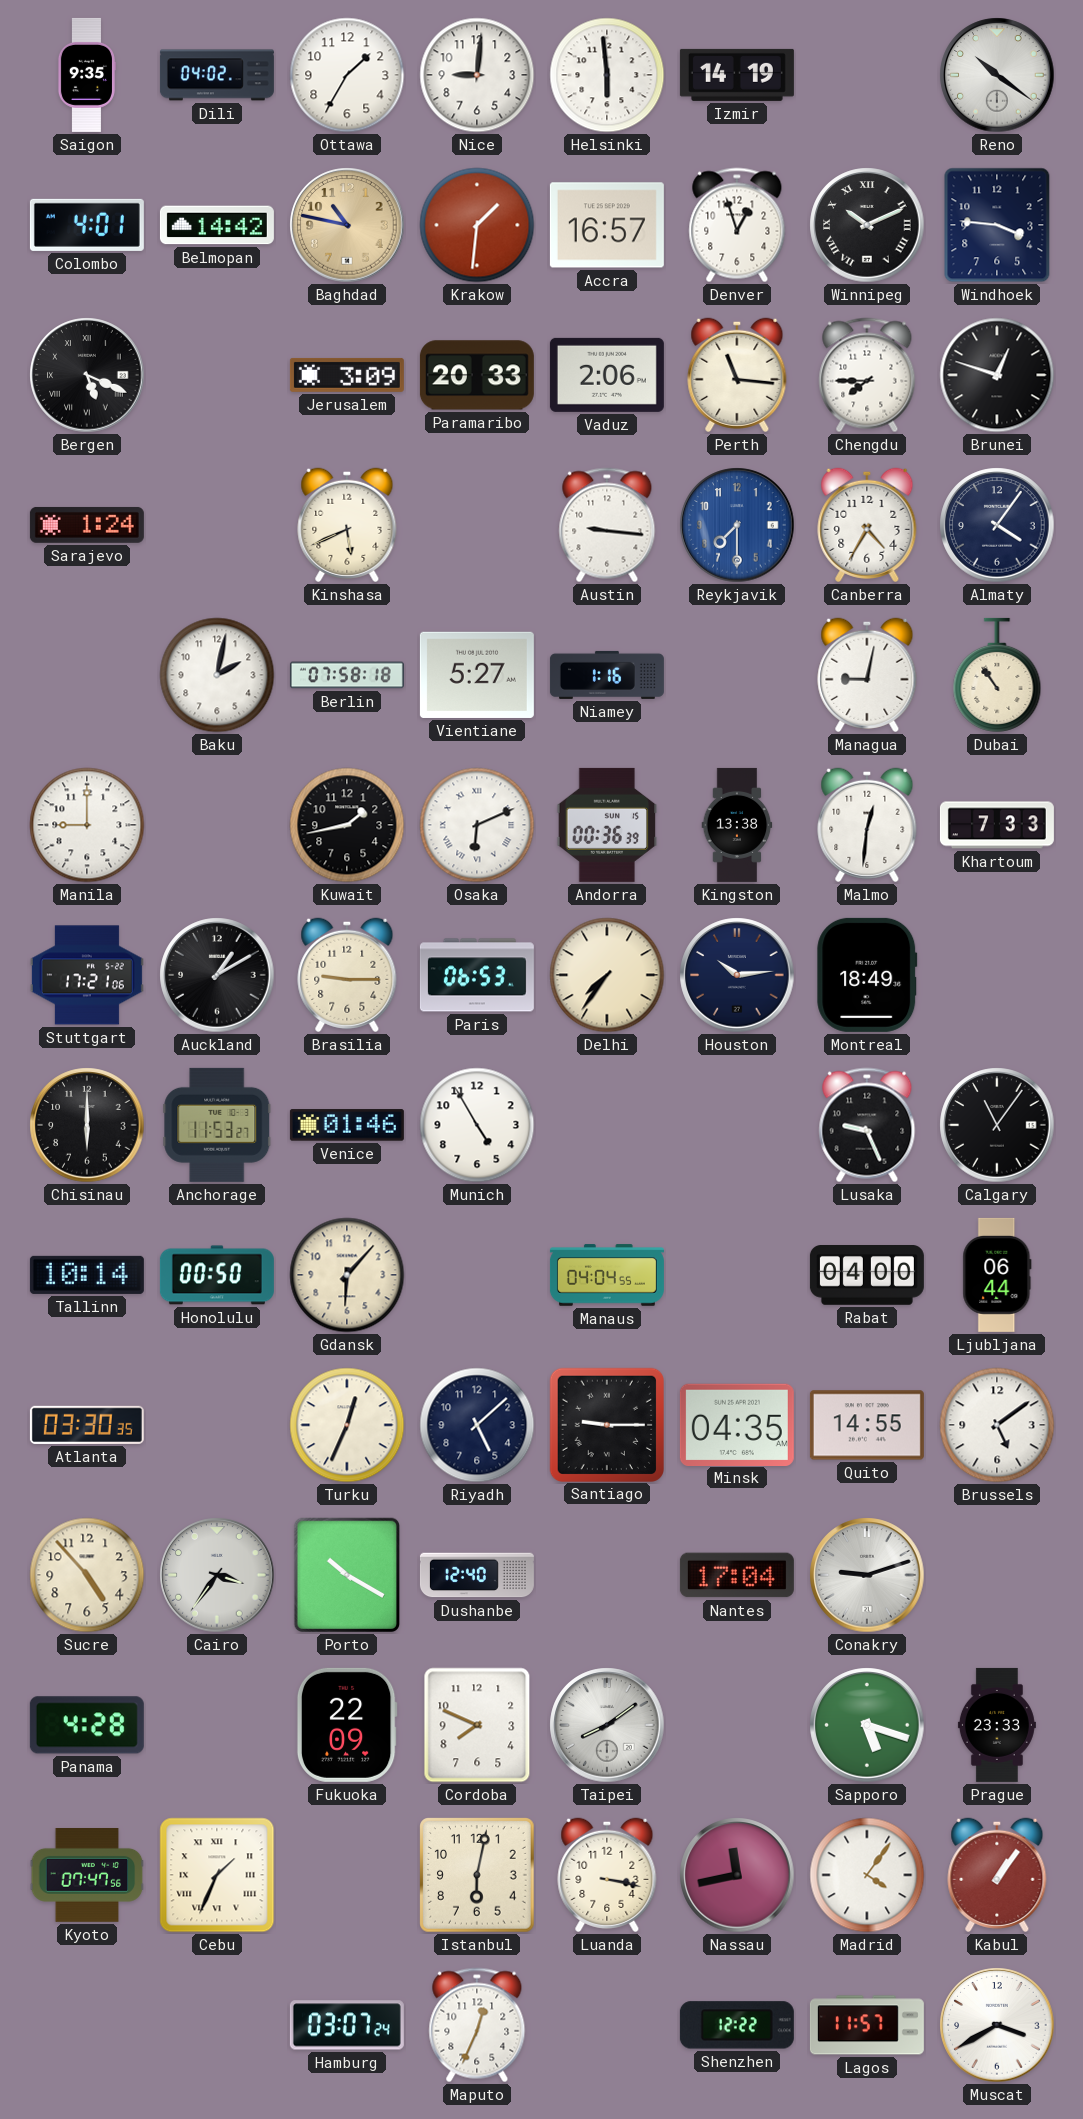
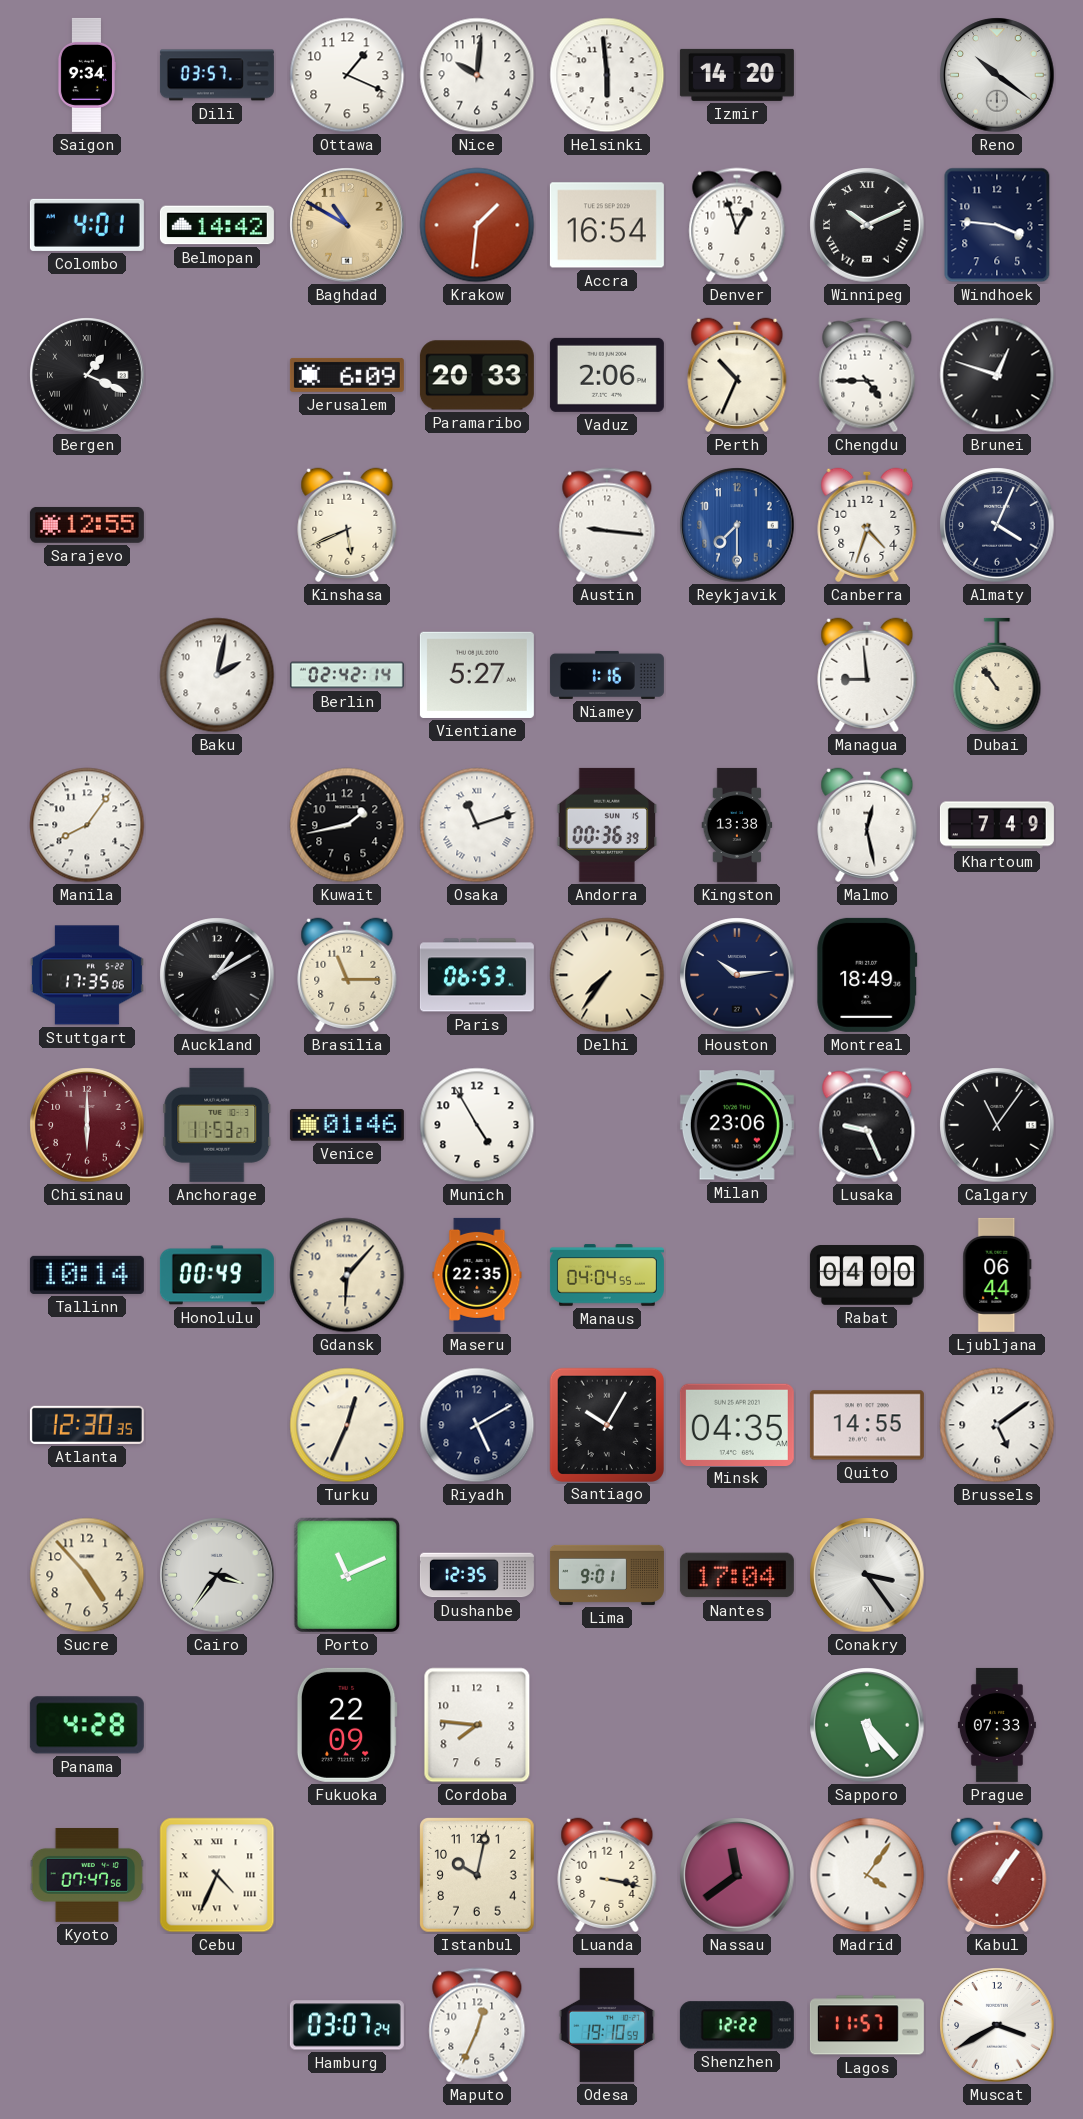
Saigon: 9:35 -> 9:34 (86, 75)
Dili: 04:02 -> 03:57 (217, 75)
Ottawa: 1:35 -> 1:19 (347, 75)
Nice: 9:01 -> 10:01 (477, 75)
Izmir: 14:19 -> 14:20 (737, 75)
Baghdad: 10:47 -> 10:50 (347, 225)
Accra: 16:57 -> 16:54 (607, 225)
Bergen: 5:19 -> 1:19 (87, 375)
Jerusalem: 3:09 -> 6:09 (347, 375)
Perth: 11:16 -> 10:34 (737, 375)
Chengdu: 7:45 -> 4:45 (867, 375)
Sarajevo: 1:24 -> 12:55 (87, 525)
Canberra: 4:35 -> 4:33 (867, 525)
Almaty: 4:06 -> 4:04 (997, 525)
Berlin: 07:58 -> 02:42 (347, 675)
Managua: 9:02 -> 8:59 (867, 675)
Manila: 9:00 -> 8:06 (87, 825)
Osaka: 6:11 -> 11:12 (477, 825)
Malmo: 12:31 -> 12:28 (867, 825)
Khartoum: 7:33 -> 7:49 (997, 825)
Stuttgart: 17:21 -> 17:35 (87, 975)
Brasilia: 9:15 -> 11:15 (347, 975)
Chisinau dial: black -> burgundy (87, 1125)
Milan: none -> 23:06 (737, 1125)
Honolulu: 00:50 -> 00:49 (217, 1275)
Maseru: none -> 22:35 (477, 1275)
Atlanta: 03:30 -> 12:30 (87, 1425)
Riyadh: 5:08 -> 5:10 (477, 1425)
Santiago: 9:15 -> 10:05 (606, 1424)
Porto: 10:20 -> 11:11 (346, 1575)
Dushanbe: 12:40 -> 12:35 (477, 1575)
Lima: none -> 9:01 (607, 1575)
Conakry: 9:12 -> 3:24 (867, 1575)
Cordoba: 7:49 -> 7:46 (477, 1725)
Taipei: 8:09 -> none (607, 1725)
Sapporo: 5:18 -> 5:23 (867, 1725)
Prague: 23:33 -> 07:33 (997, 1725)
Cebu: 1:34 -> 4:34 (217, 1875)
Istanbul: 6:02 -> 10:02 (477, 1875)
Nassau: 11:43 -> 11:39 (737, 1875)
Odesa: none -> 19:10 (607, 2025)
